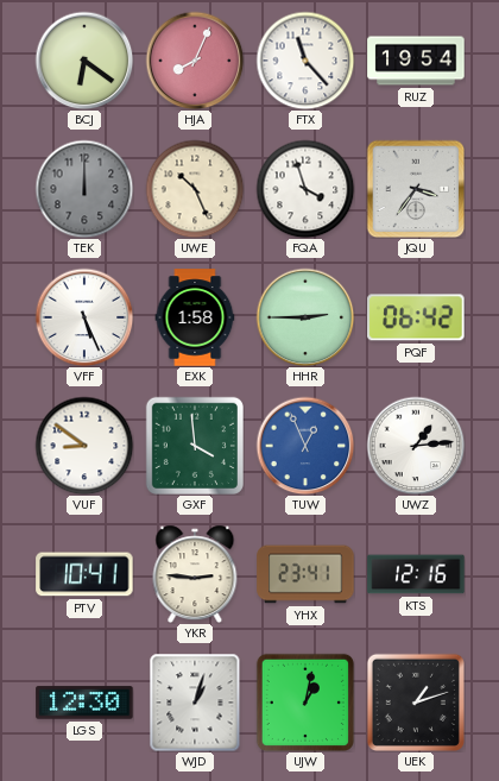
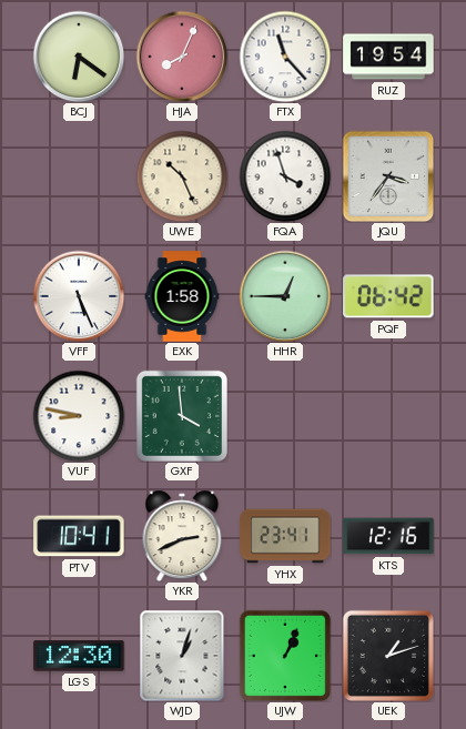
TEK: 12:00 -> none (84, 189)
HHR: 2:45 -> 12:45 (285, 296)
VUF: 8:51 -> 8:47 (79, 416)
TUW: 12:56 -> none (305, 446)
UWZ: 1:14 -> none (416, 446)
YKR: 2:46 -> 2:41 (182, 536)
UJW: 1:02 -> 1:04 (285, 656)
